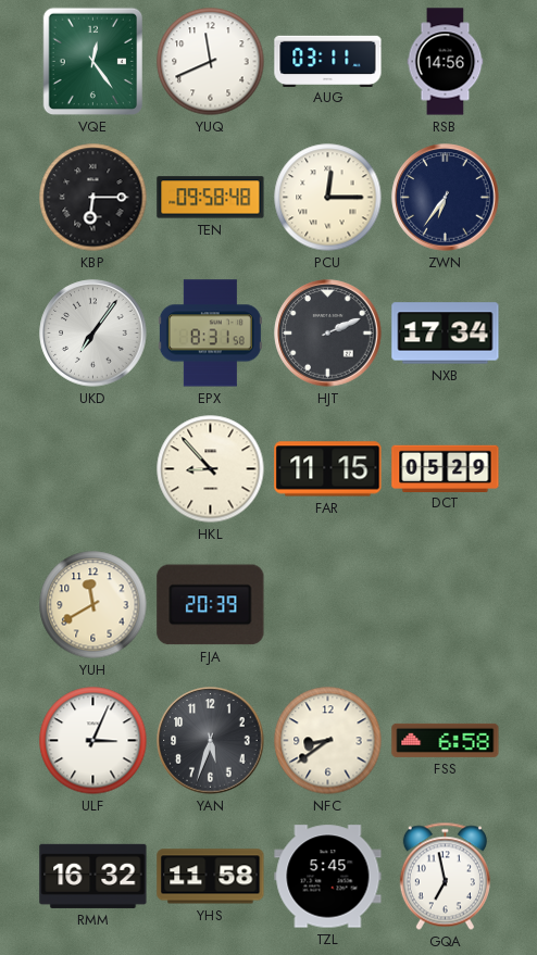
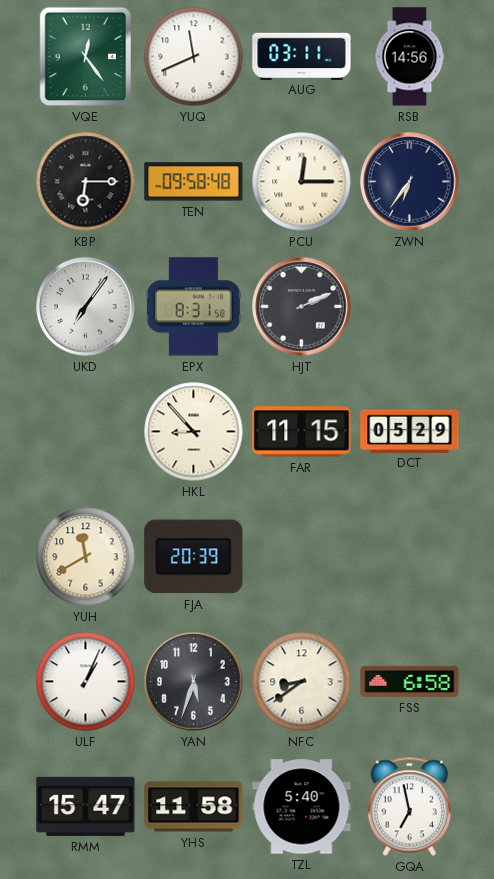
NXB: 17:34 -> none (446, 334)
ULF: 3:04 -> 1:04 (86, 682)
RMM: 16:32 -> 15:47 (86, 806)
TZL: 5:45 -> 5:40 (302, 807)
